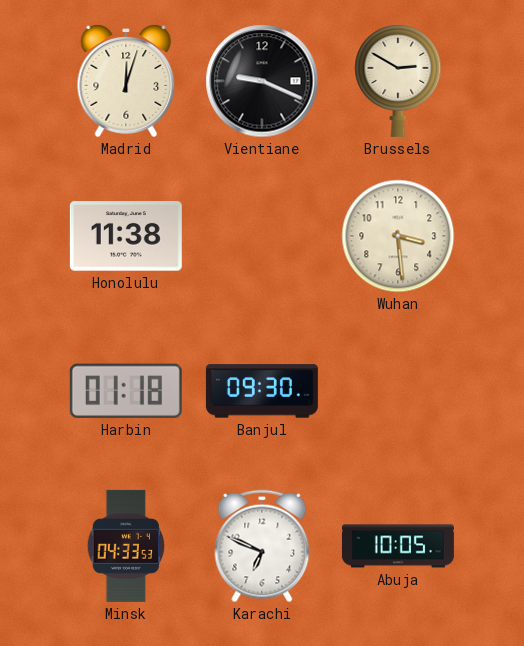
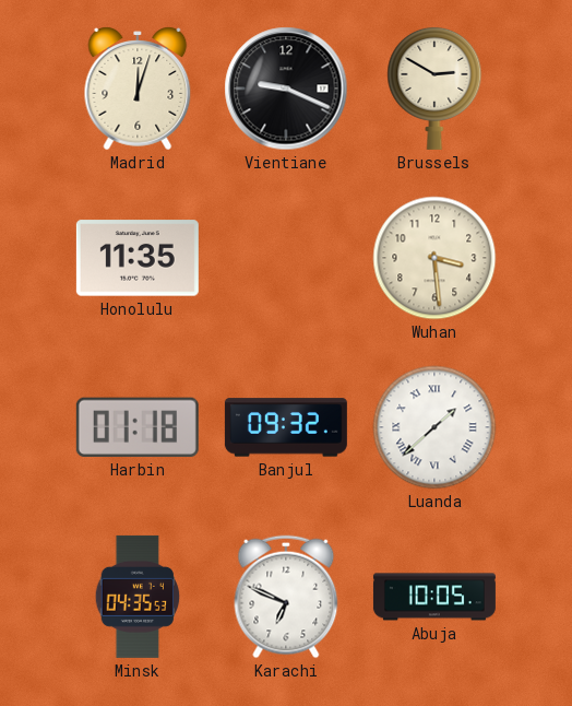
Honolulu: 11:38 -> 11:35 (138, 258)
Banjul: 09:30 -> 09:32 (286, 427)
Luanda: none -> 1:38 (434, 427)
Minsk: 04:33 -> 04:35 (138, 597)
